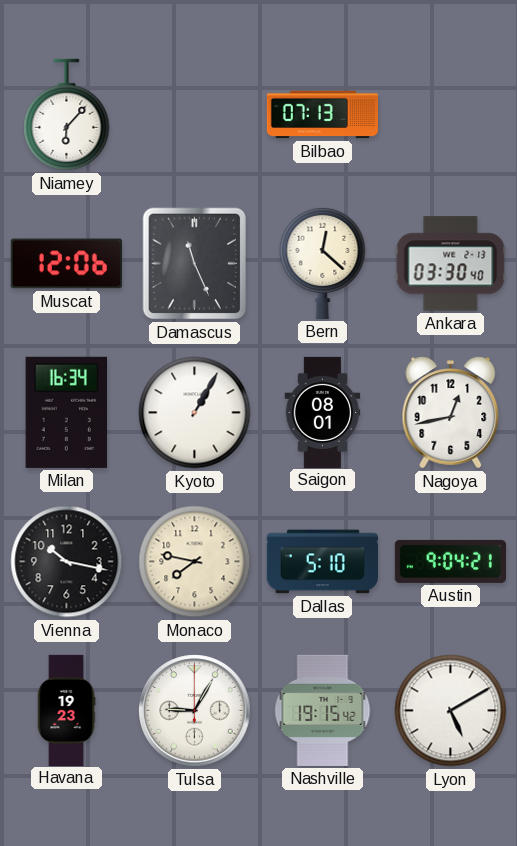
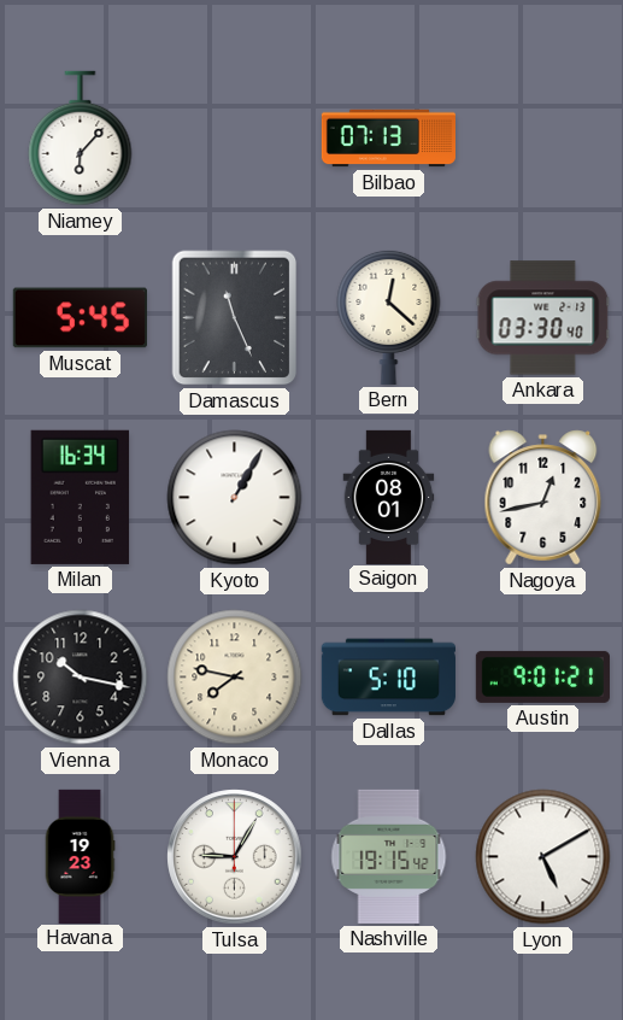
Muscat: 12:06 -> 5:45 (80, 318)
Austin: 9:04 -> 9:01 (542, 676)
